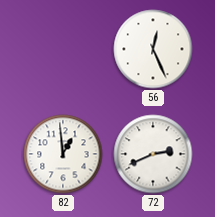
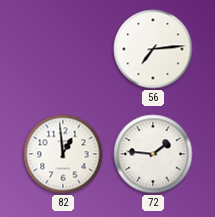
56: 12:26 -> 7:14 (153, 49)
72: 2:41 -> 1:46 (153, 154)
